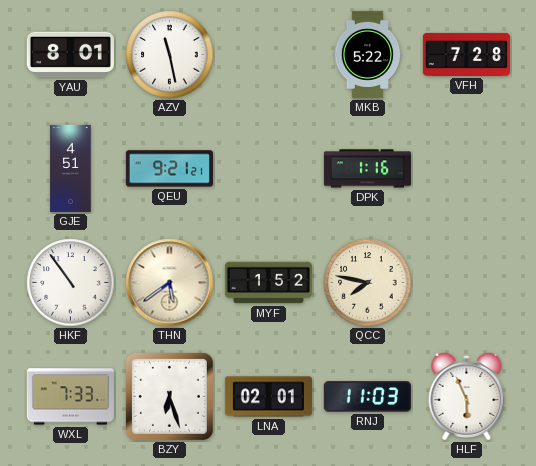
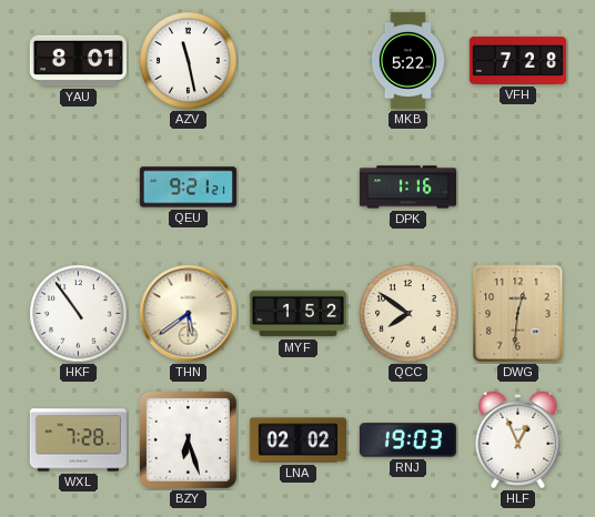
GJE: 4:51 -> none (71, 168)
QCC: 7:47 -> 7:51 (409, 314)
DWG: none -> 12:31 (518, 314)
WXL: 7:33 -> 7:28 (78, 440)
LNA: 02:01 -> 02:02 (297, 440)
RNJ: 11:03 -> 19:03 (407, 440)
HLF: 5:56 -> 12:56 (518, 439)
